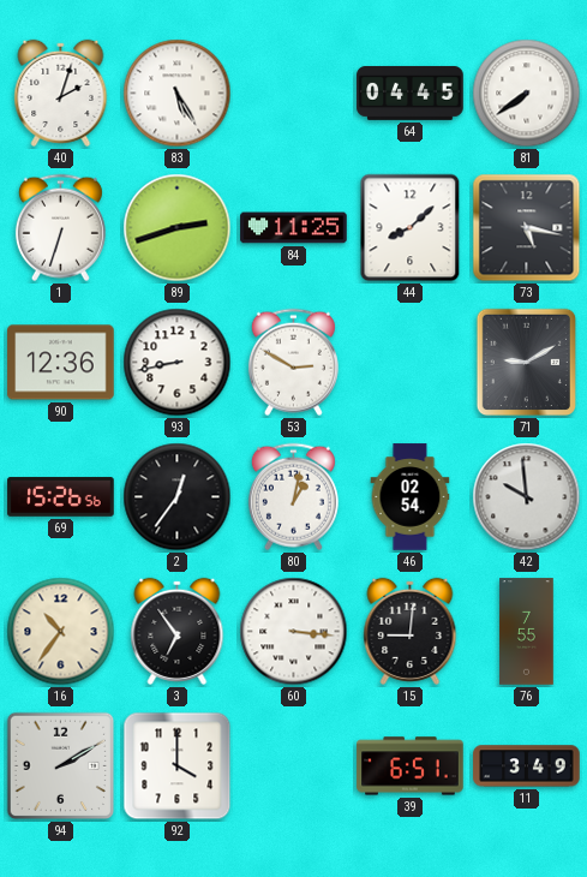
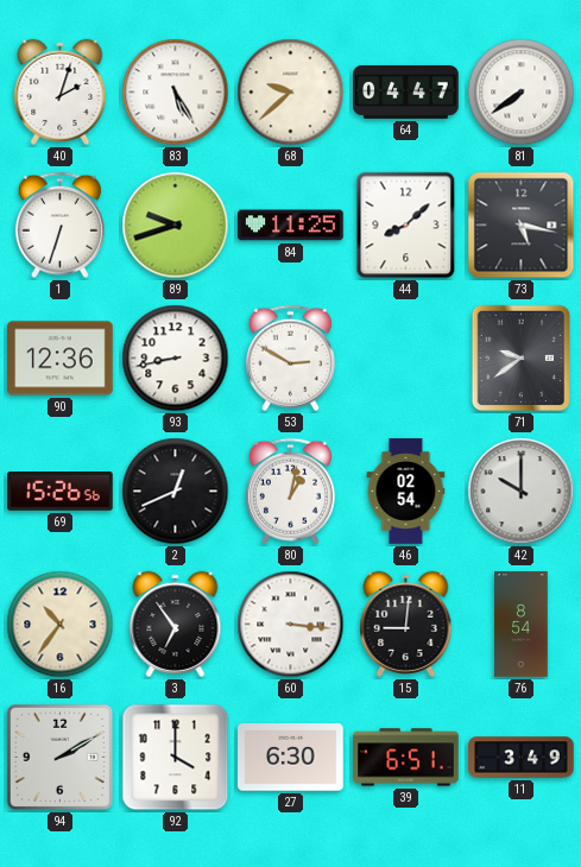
68: none -> 9:38 (291, 93)
64: 04:45 -> 04:47 (406, 91)
89: 2:42 -> 9:42 (176, 226)
71: 9:10 -> 9:39 (520, 359)
2: 12:36 -> 12:41 (176, 492)
42: 9:59 -> 10:00 (522, 492)
76: 7:55 -> 8:54 (522, 625)
27: none -> 6:30 (291, 758)
